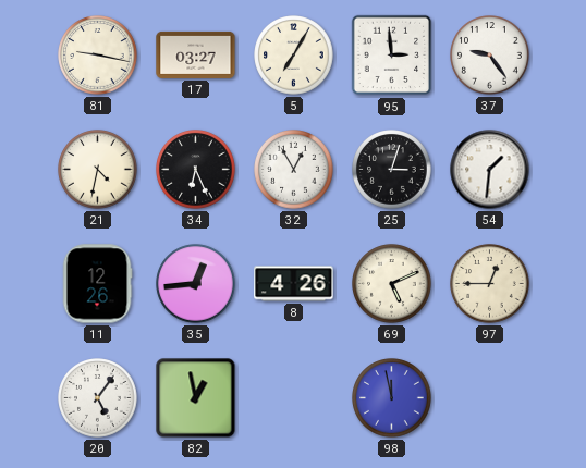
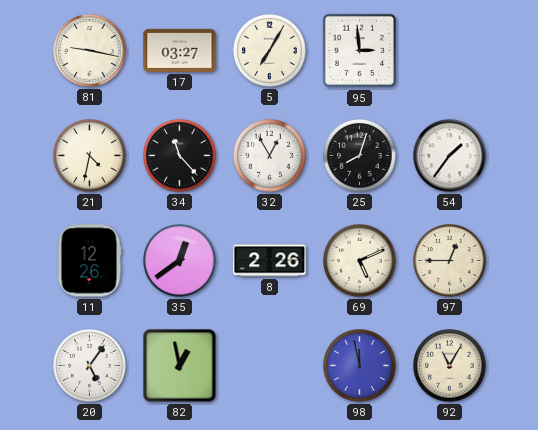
37: 9:24 -> none (490, 56)
34: 6:26 -> 11:23 (180, 156)
25: 3:03 -> 8:03 (360, 156)
54: 1:31 -> 1:36 (450, 156)
35: 12:44 -> 12:39 (180, 261)
8: 4:26 -> 2:26 (270, 261)
92: none -> 11:05 (450, 366)
